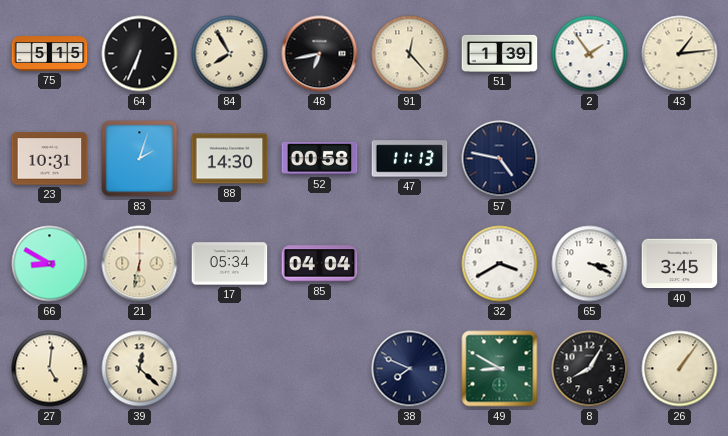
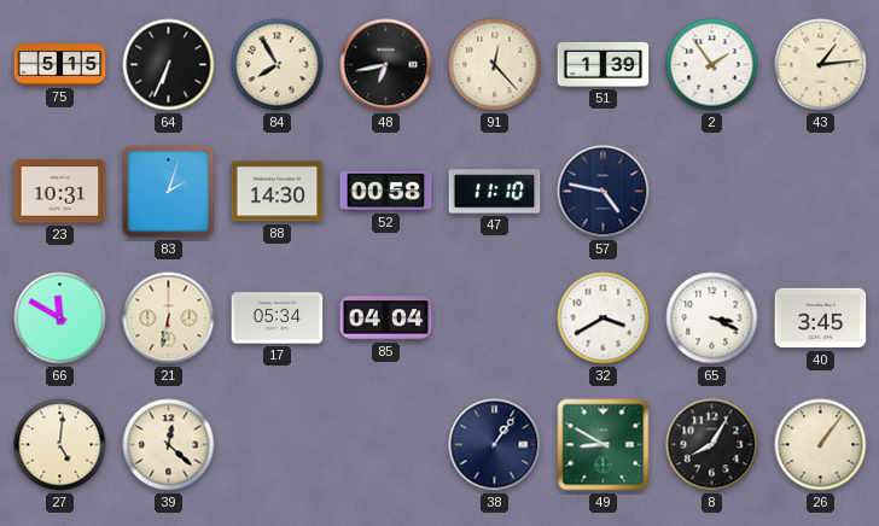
47: 11:13 -> 11:10 (495, 192)
66: 8:50 -> 11:50 (60, 318)
38: 7:49 -> 1:06 (495, 445)
